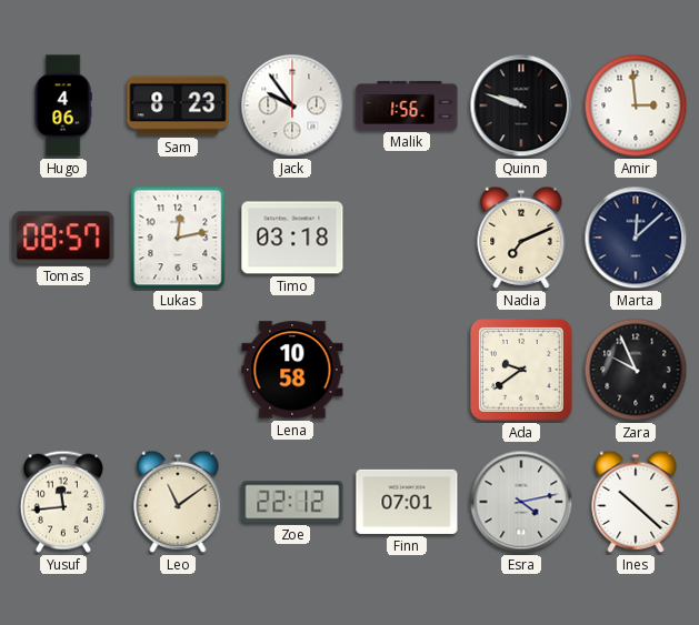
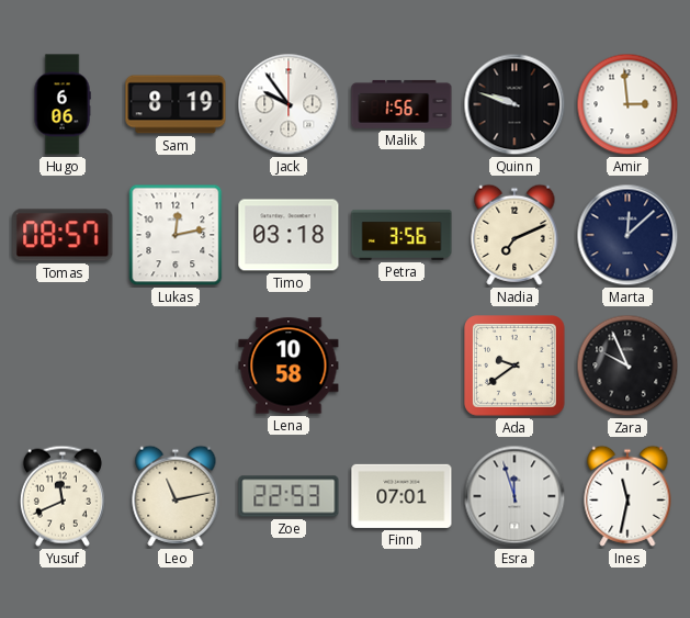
Hugo: 4:06 -> 6:06 (63, 104)
Sam: 8:23 -> 8:19 (176, 104)
Petra: none -> 3:56 (401, 235)
Yusuf: 11:44 -> 11:41 (63, 496)
Leo: 11:09 -> 11:13 (176, 496)
Zoe: 22:12 -> 22:53 (289, 496)
Esra: 4:13 -> 11:57 (514, 496)
Ines: 10:22 -> 11:32 (627, 496)
